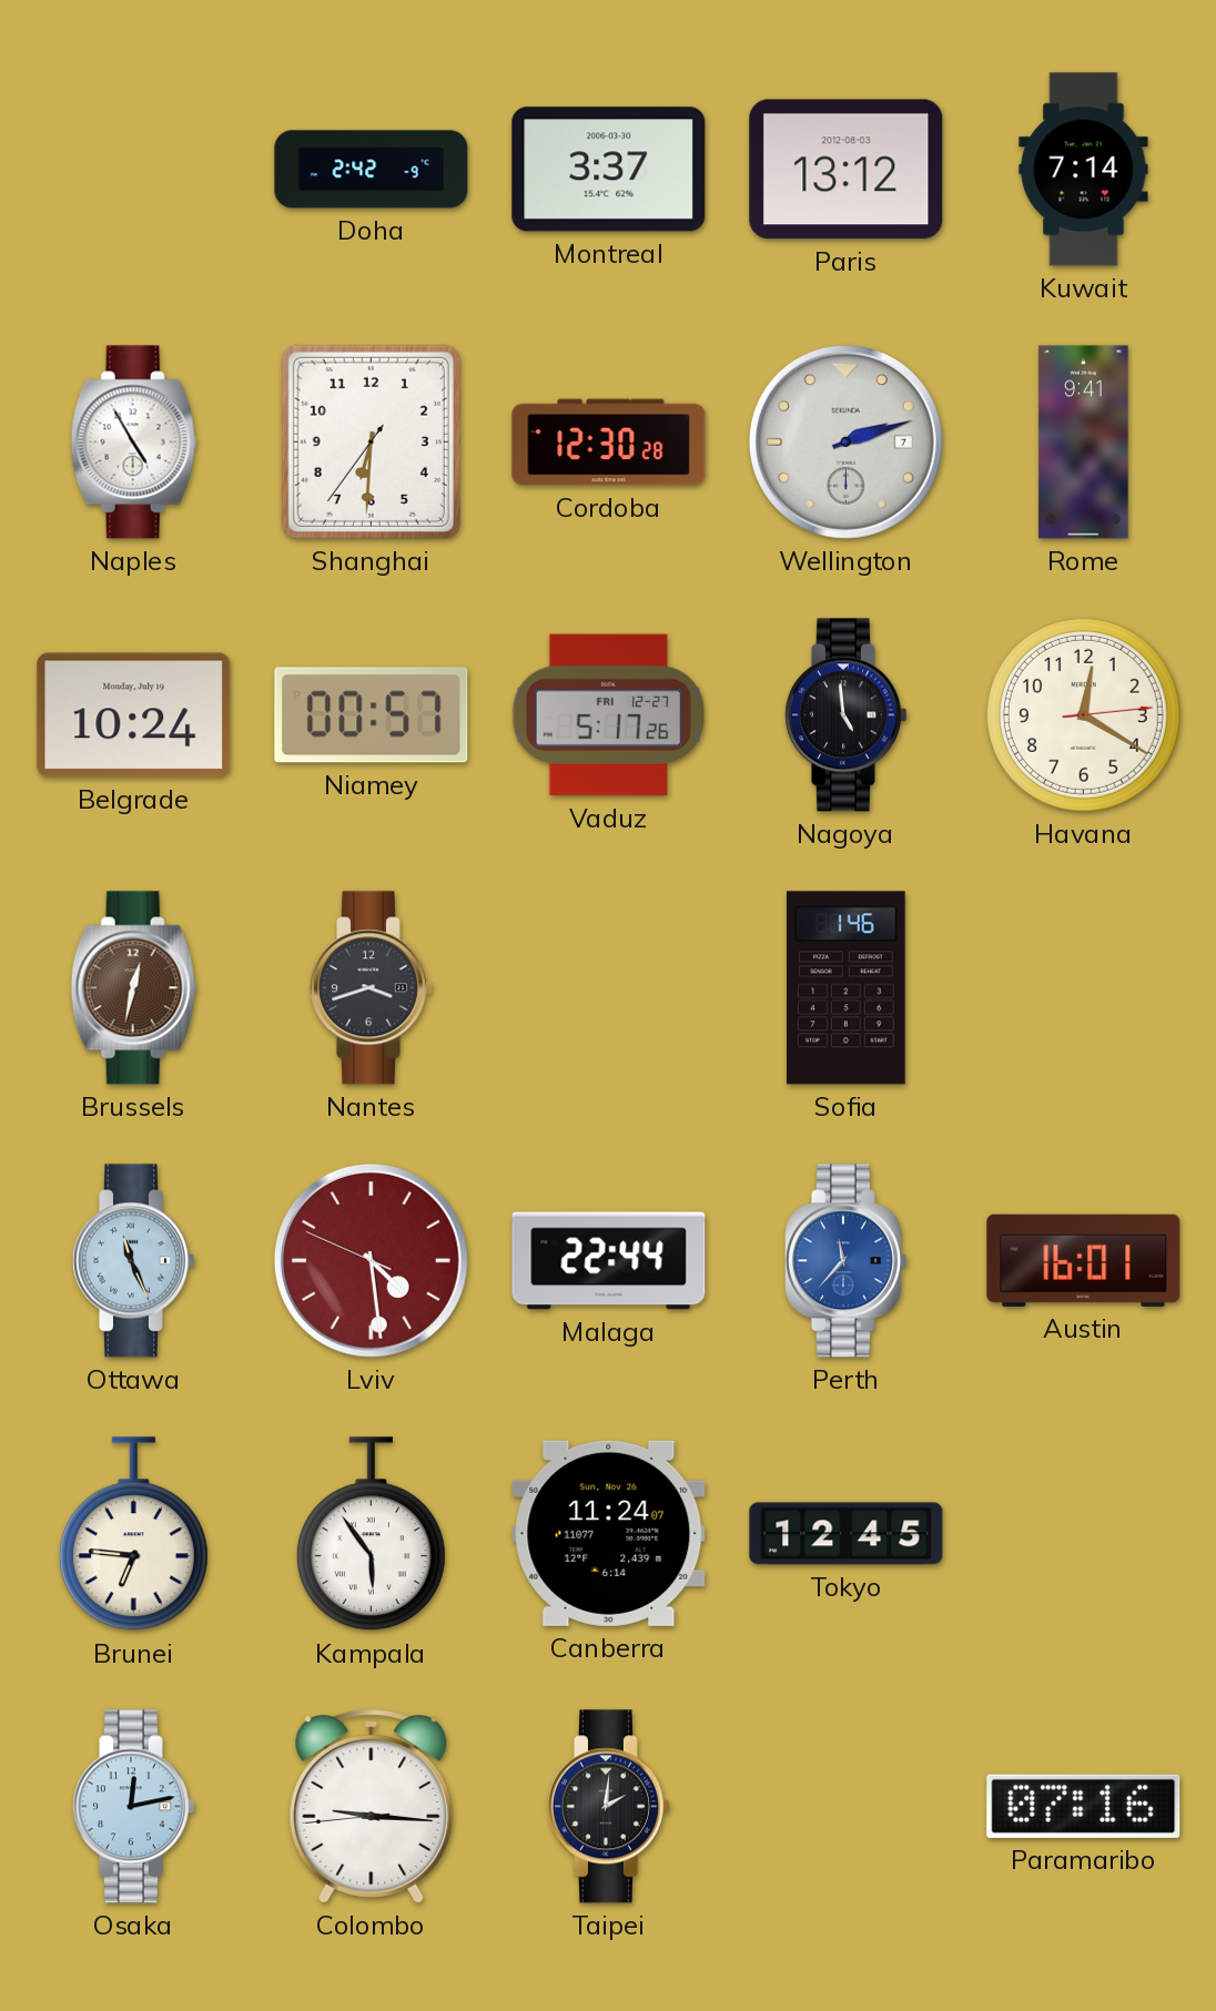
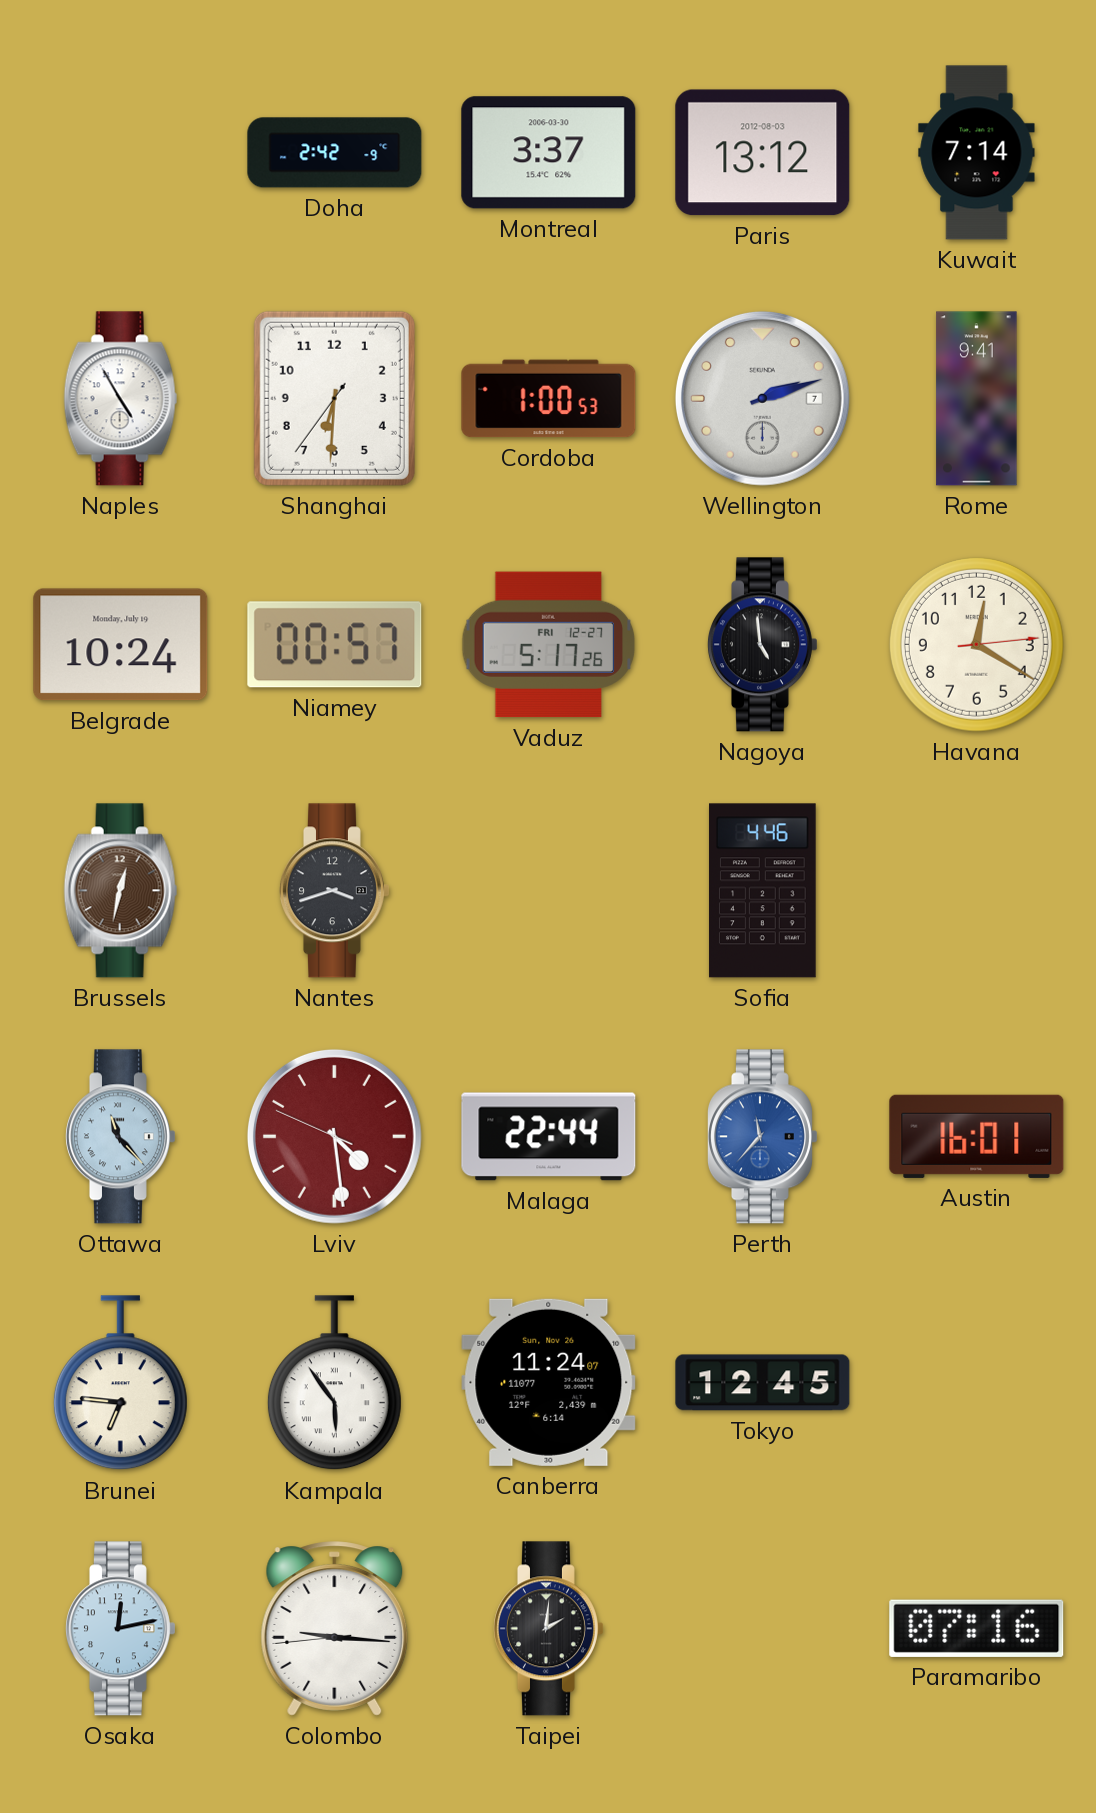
Cordoba: 12:30 -> 1:00 (549, 399)
Sofia: 1:46 -> 4:46 (763, 891)
Ottawa: 11:26 -> 11:23 (120, 1137)
